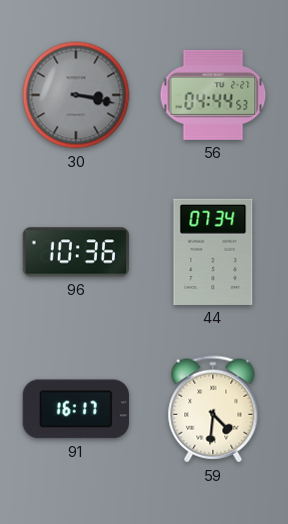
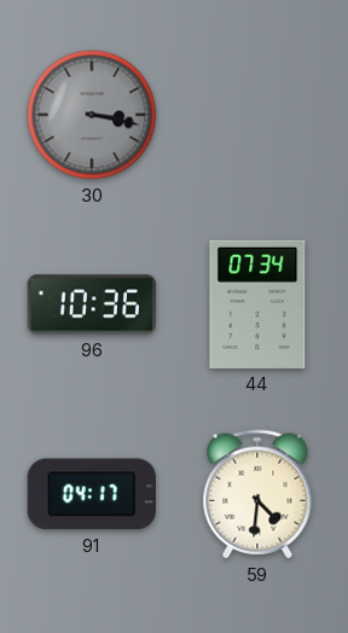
56: 04:44 -> none (213, 95)
91: 16:17 -> 04:17 (92, 494)
